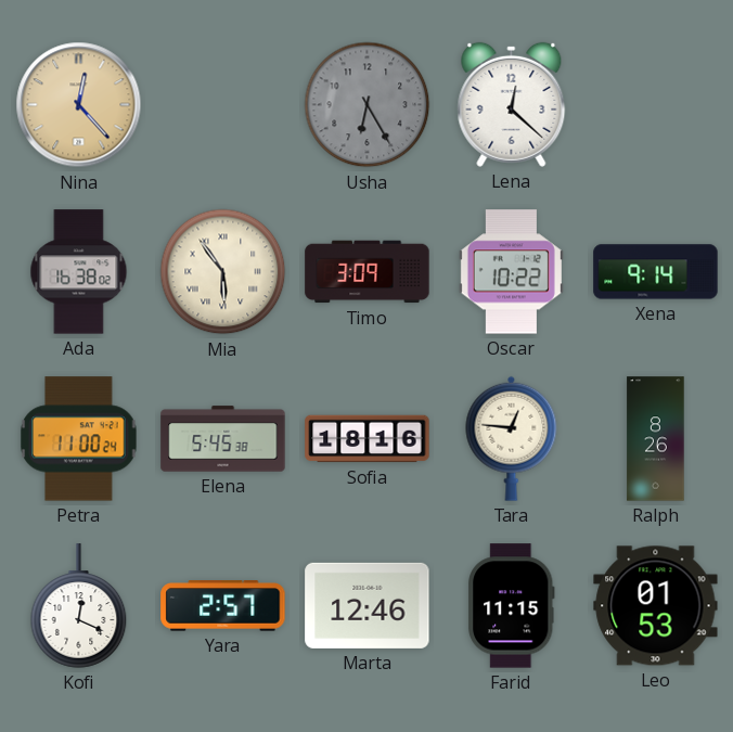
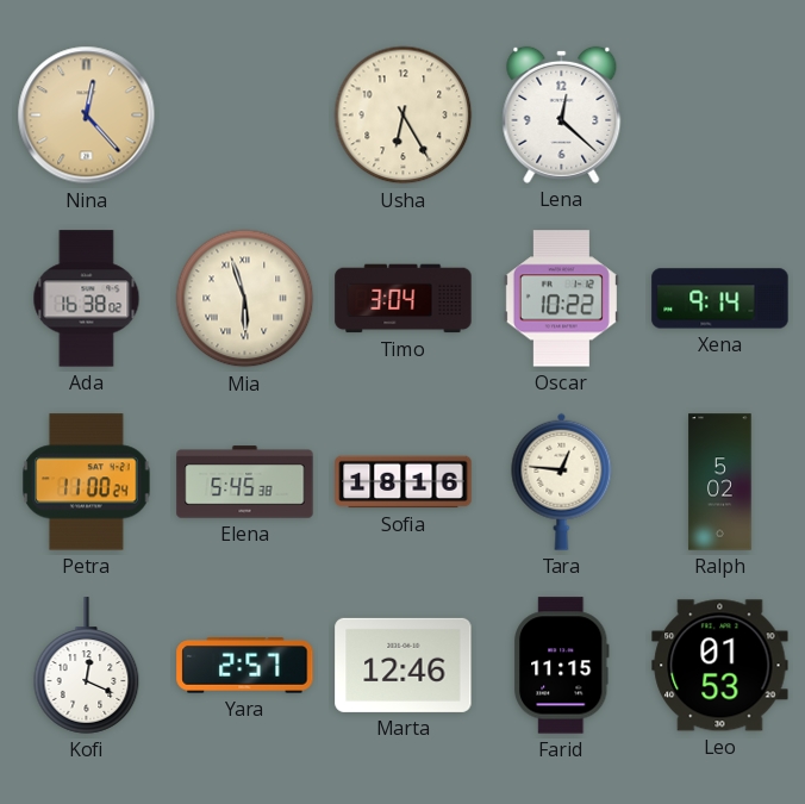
Usha dial: grey -> cream (404, 116)
Mia: 5:54 -> 5:57 (245, 299)
Timo: 3:09 -> 3:04 (404, 299)
Ralph: 8:26 -> 5:02 (720, 482)
